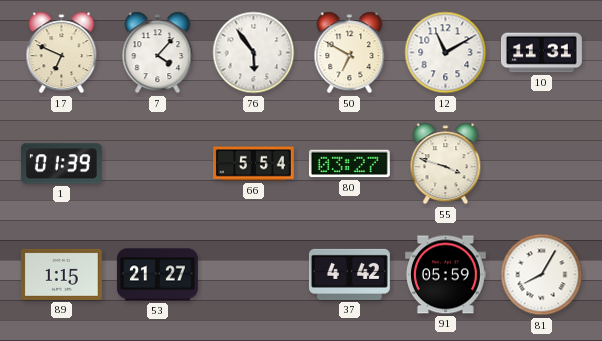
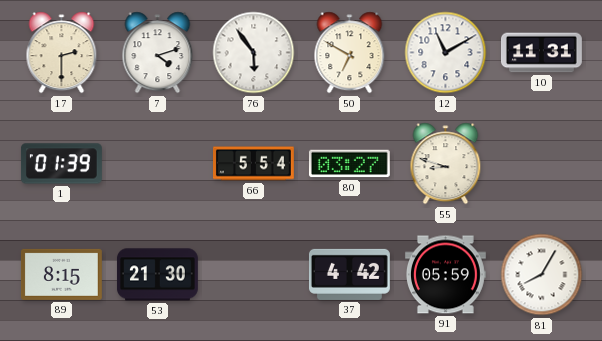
17: 6:49 -> 2:30 (62, 53)
7: 4:07 -> 4:12 (158, 53)
55: 3:48 -> 8:48 (446, 164)
89: 1:15 -> 8:15 (61, 274)
53: 21:27 -> 21:30 (158, 275)
